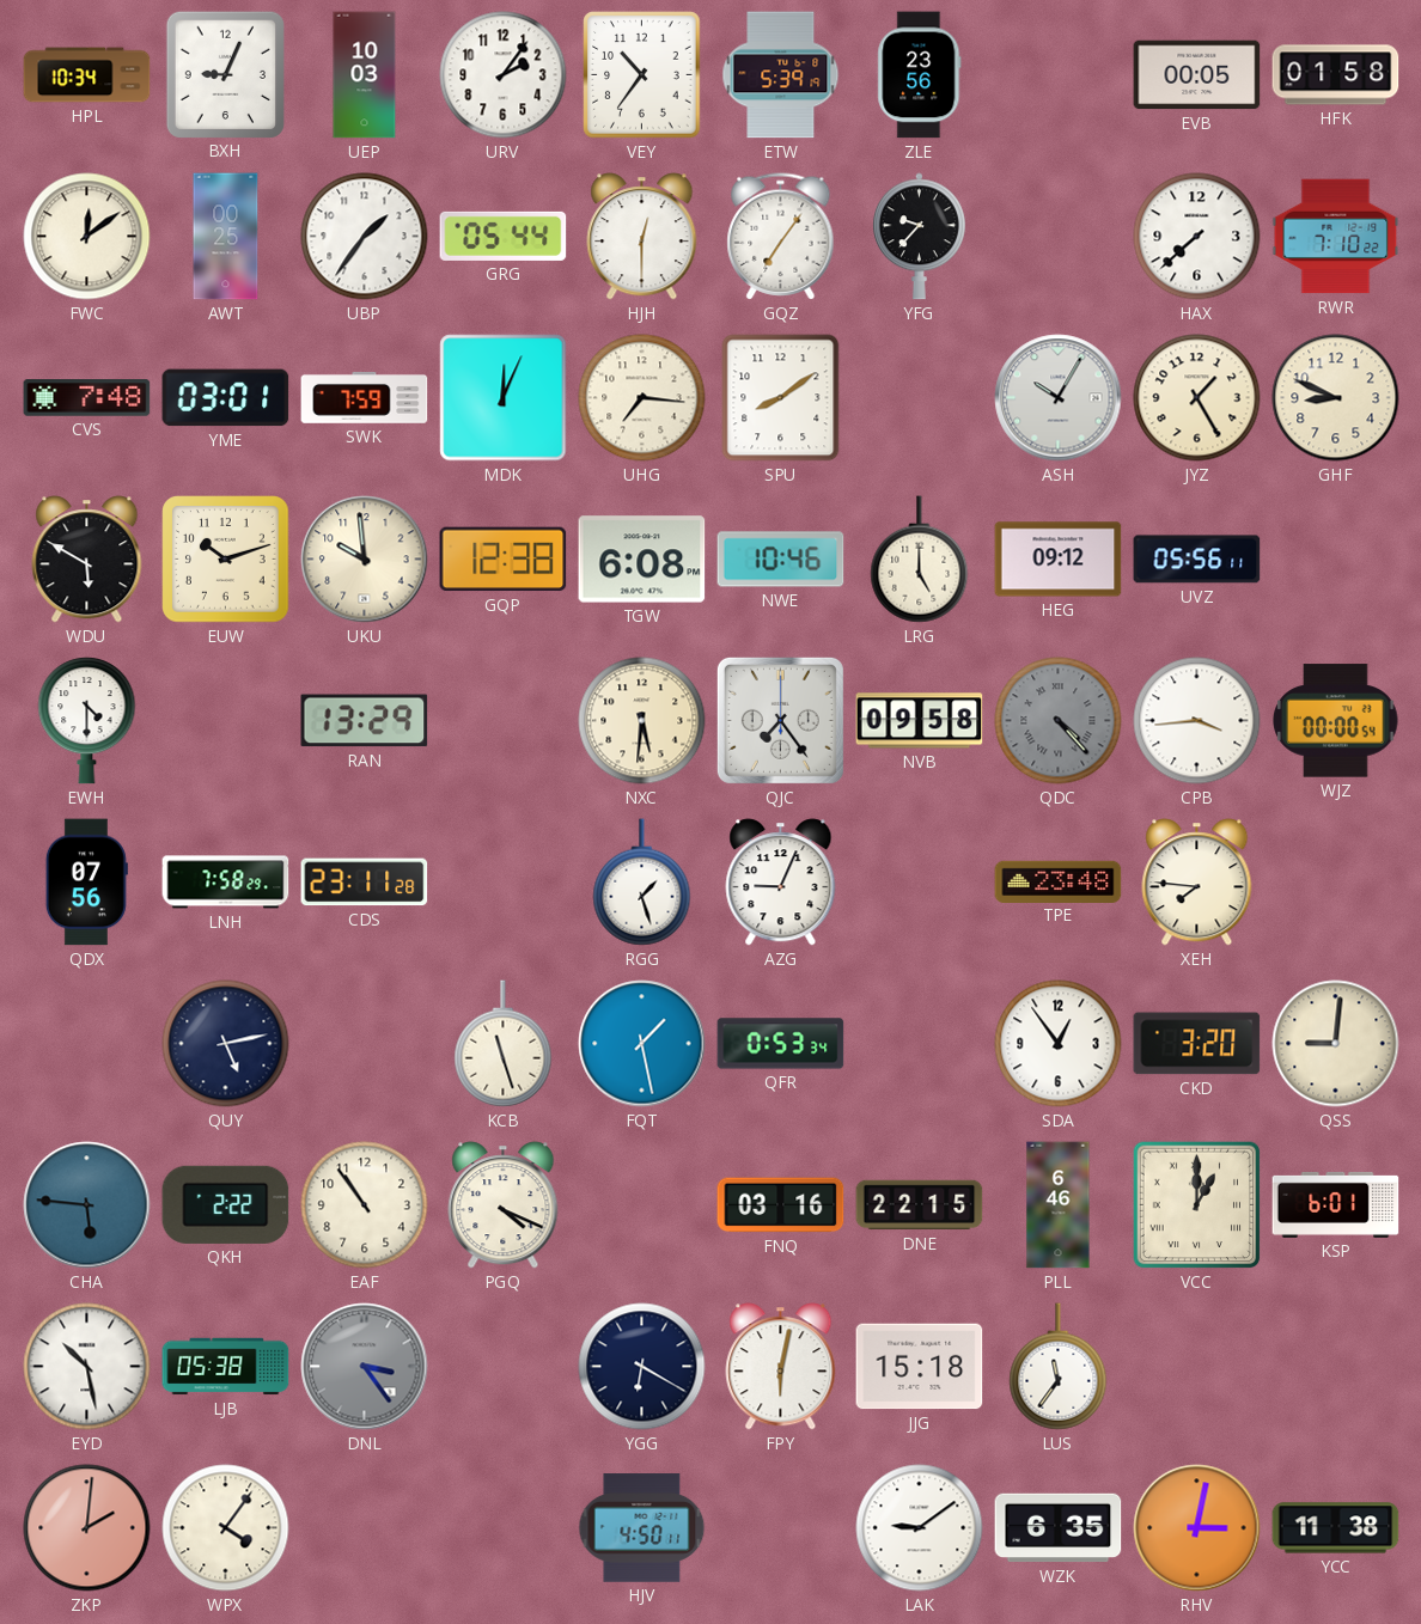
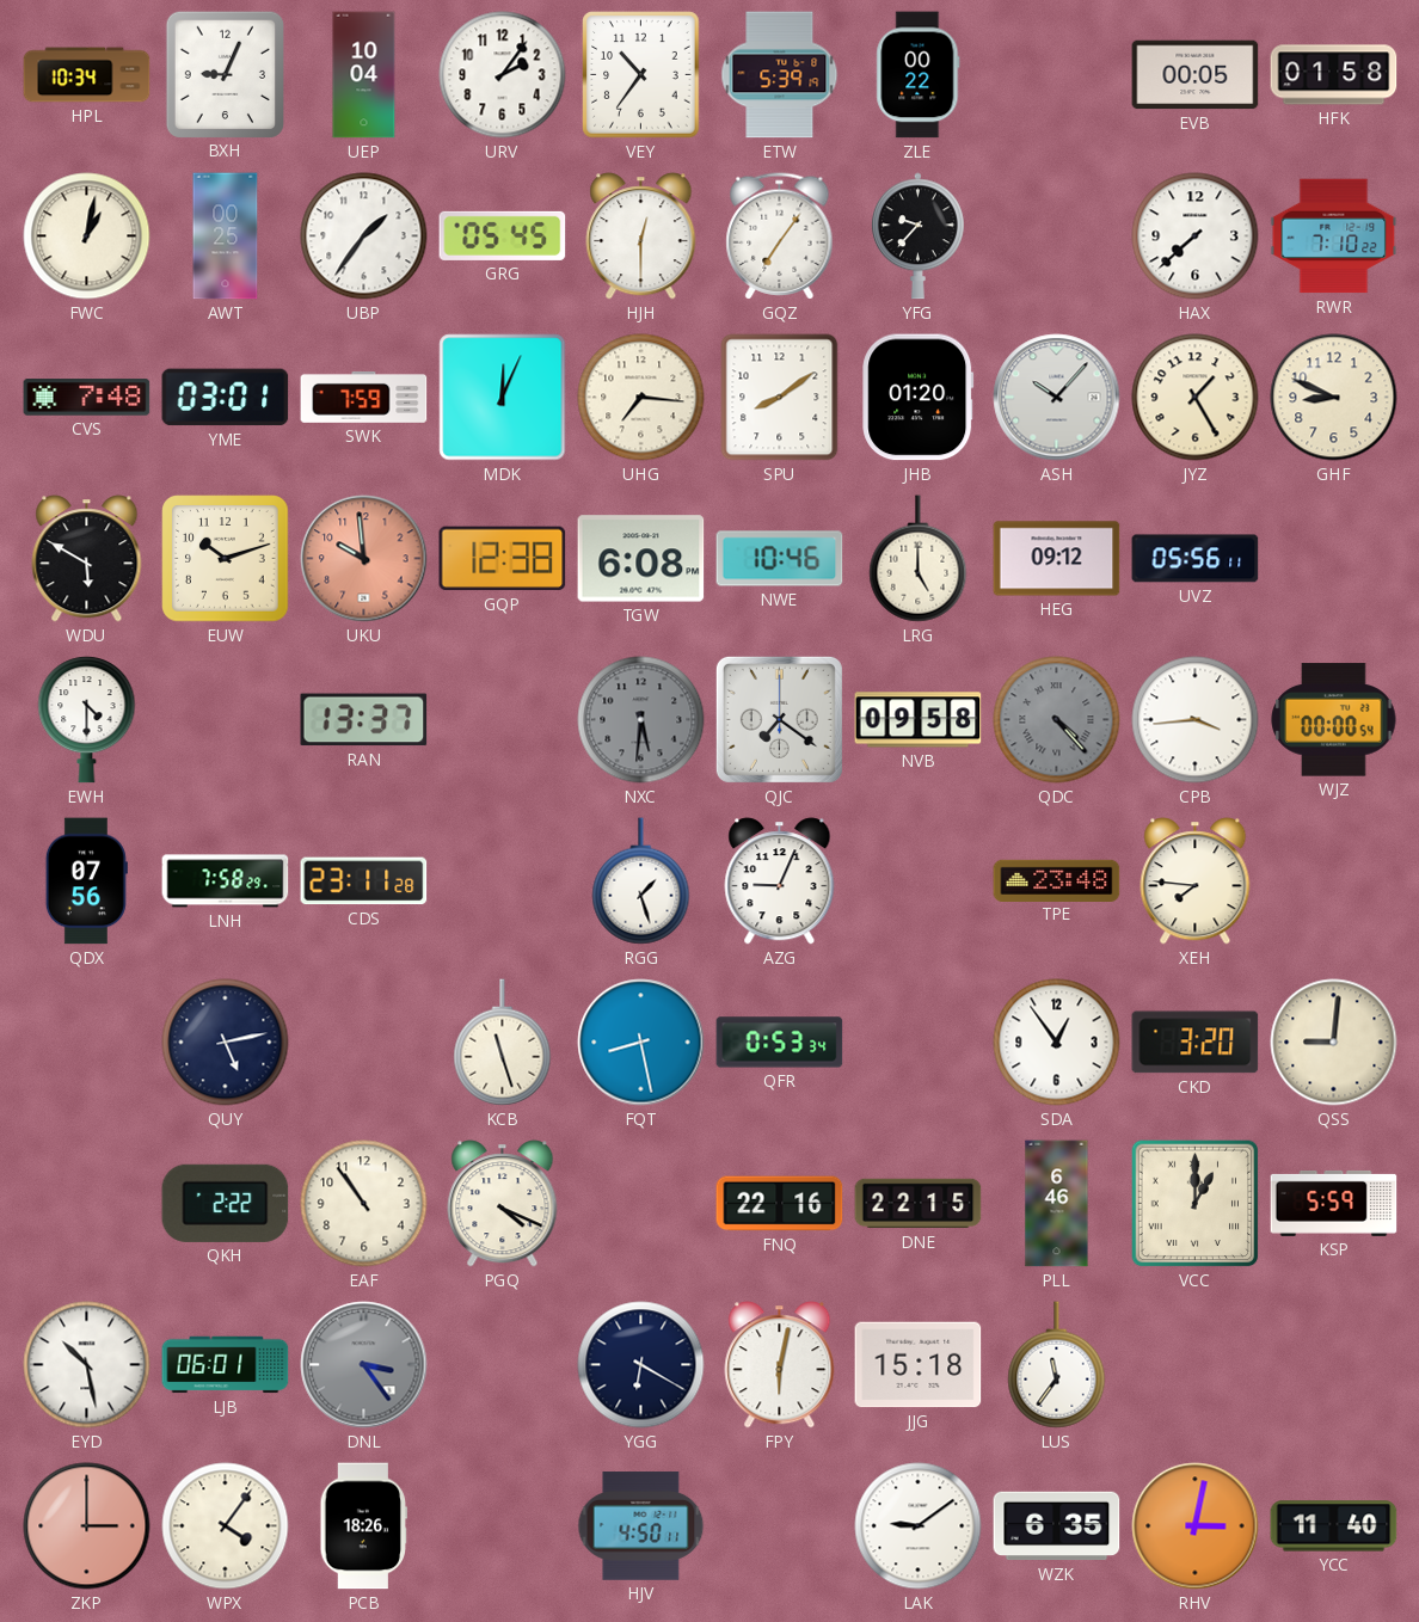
UEP: 10:03 -> 10:04 (364, 75)
ZLE: 23:56 -> 00:22 (919, 75)
FWC: 12:09 -> 1:02 (87, 236)
GRG: 05:44 -> 05:45 (503, 235)
JHB: none -> 01:20 (919, 398)
ASH: 10:05 -> 10:07 (1057, 398)
UKU dial: cream -> salmon (364, 559)
RAN: 13:29 -> 13:37 (364, 720)
NXC dial: cream -> grey (641, 720)
QJC: 7:24 -> 7:21 (779, 719)
FQT: 1:28 -> 8:28 (641, 1043)
CHA: 5:46 -> none (87, 1205)
FNQ: 03:16 -> 22:16 (780, 1204)
KSP: 6:01 -> 5:59 (1334, 1203)
LJB: 05:38 -> 06:01 (226, 1365)
ZKP: 2:01 -> 3:00 (87, 1526)
PCB: none -> 18:26 (363, 1526)
YCC: 11:38 -> 11:40 (1334, 1526)
